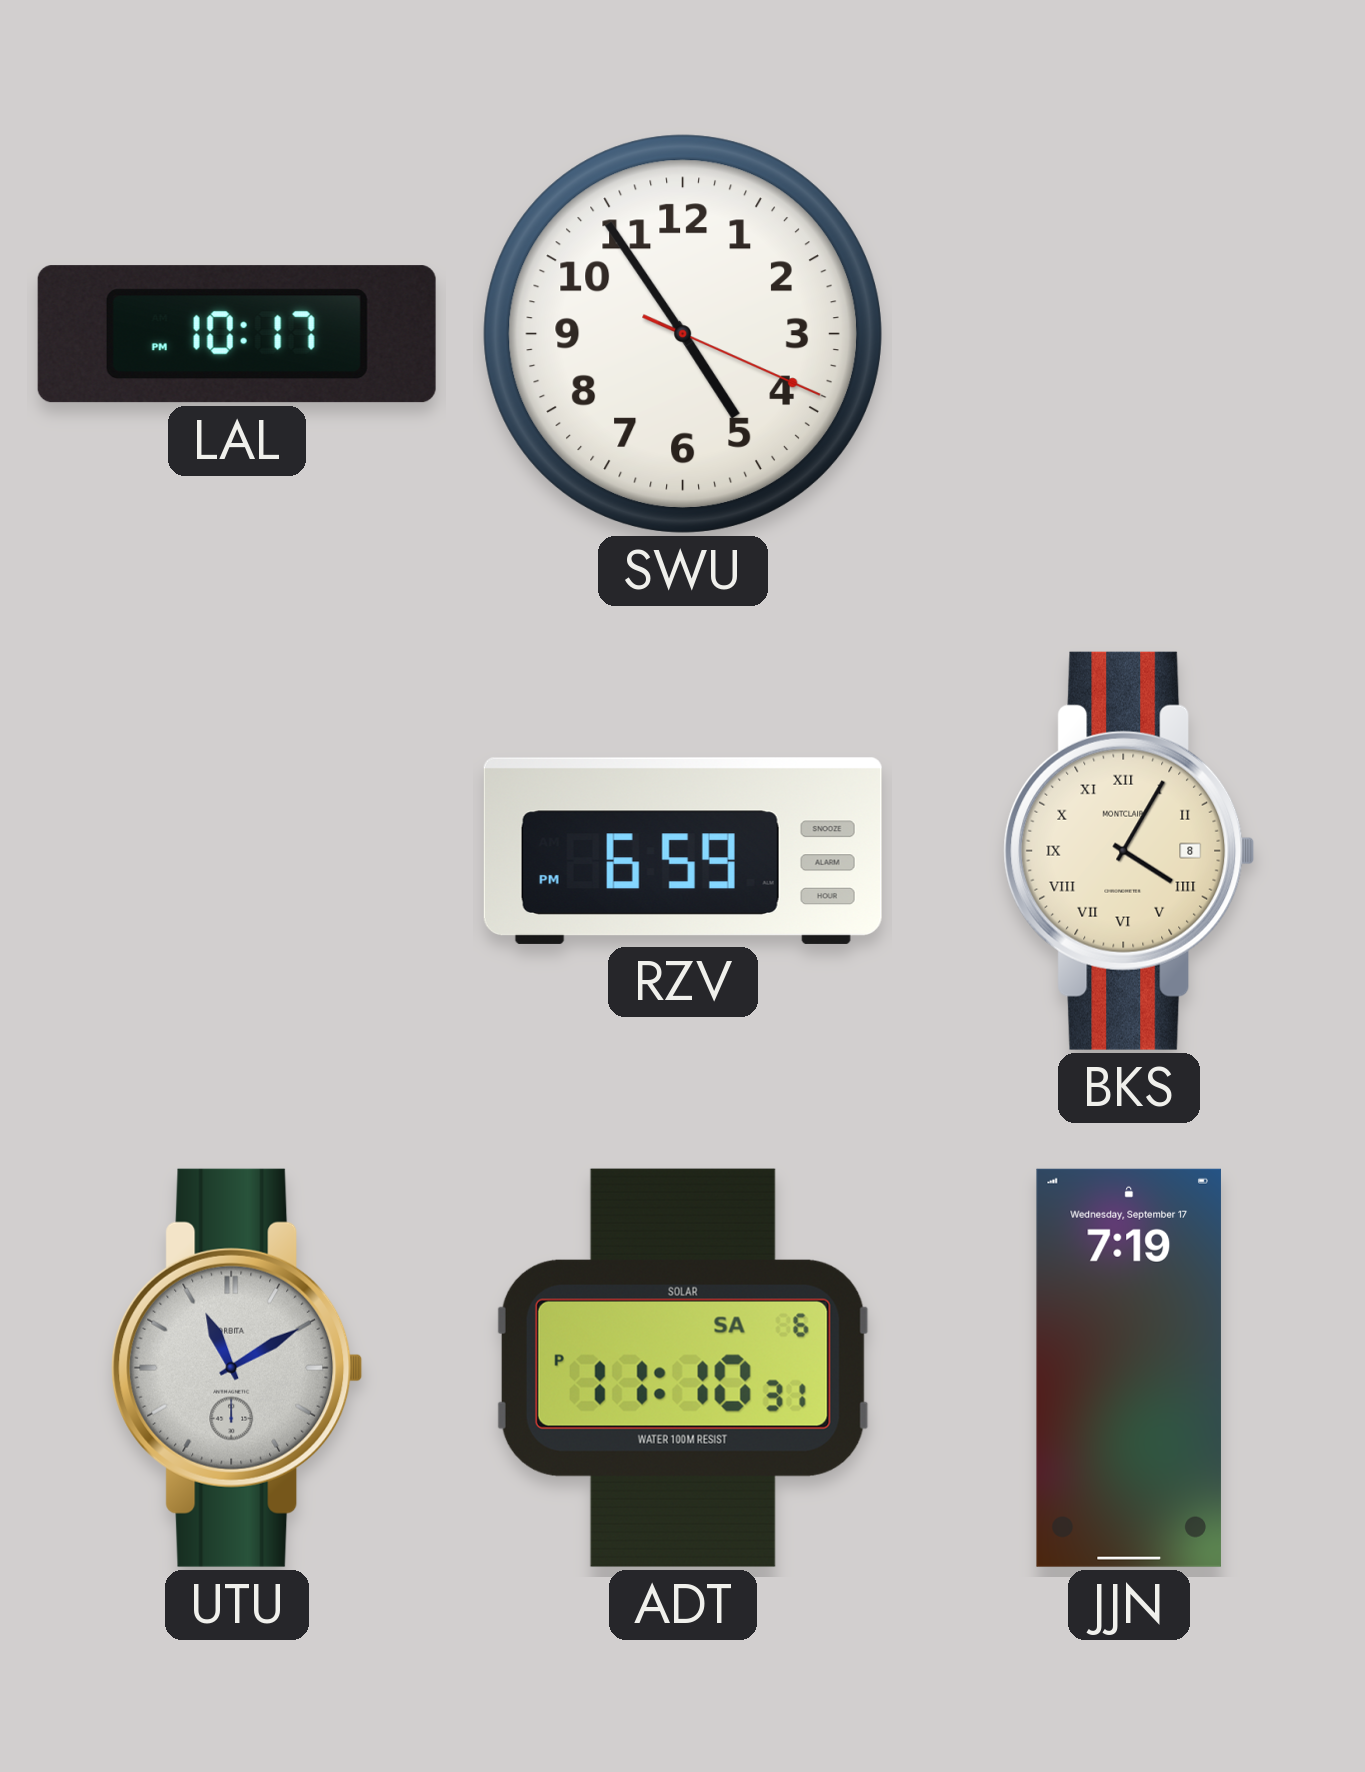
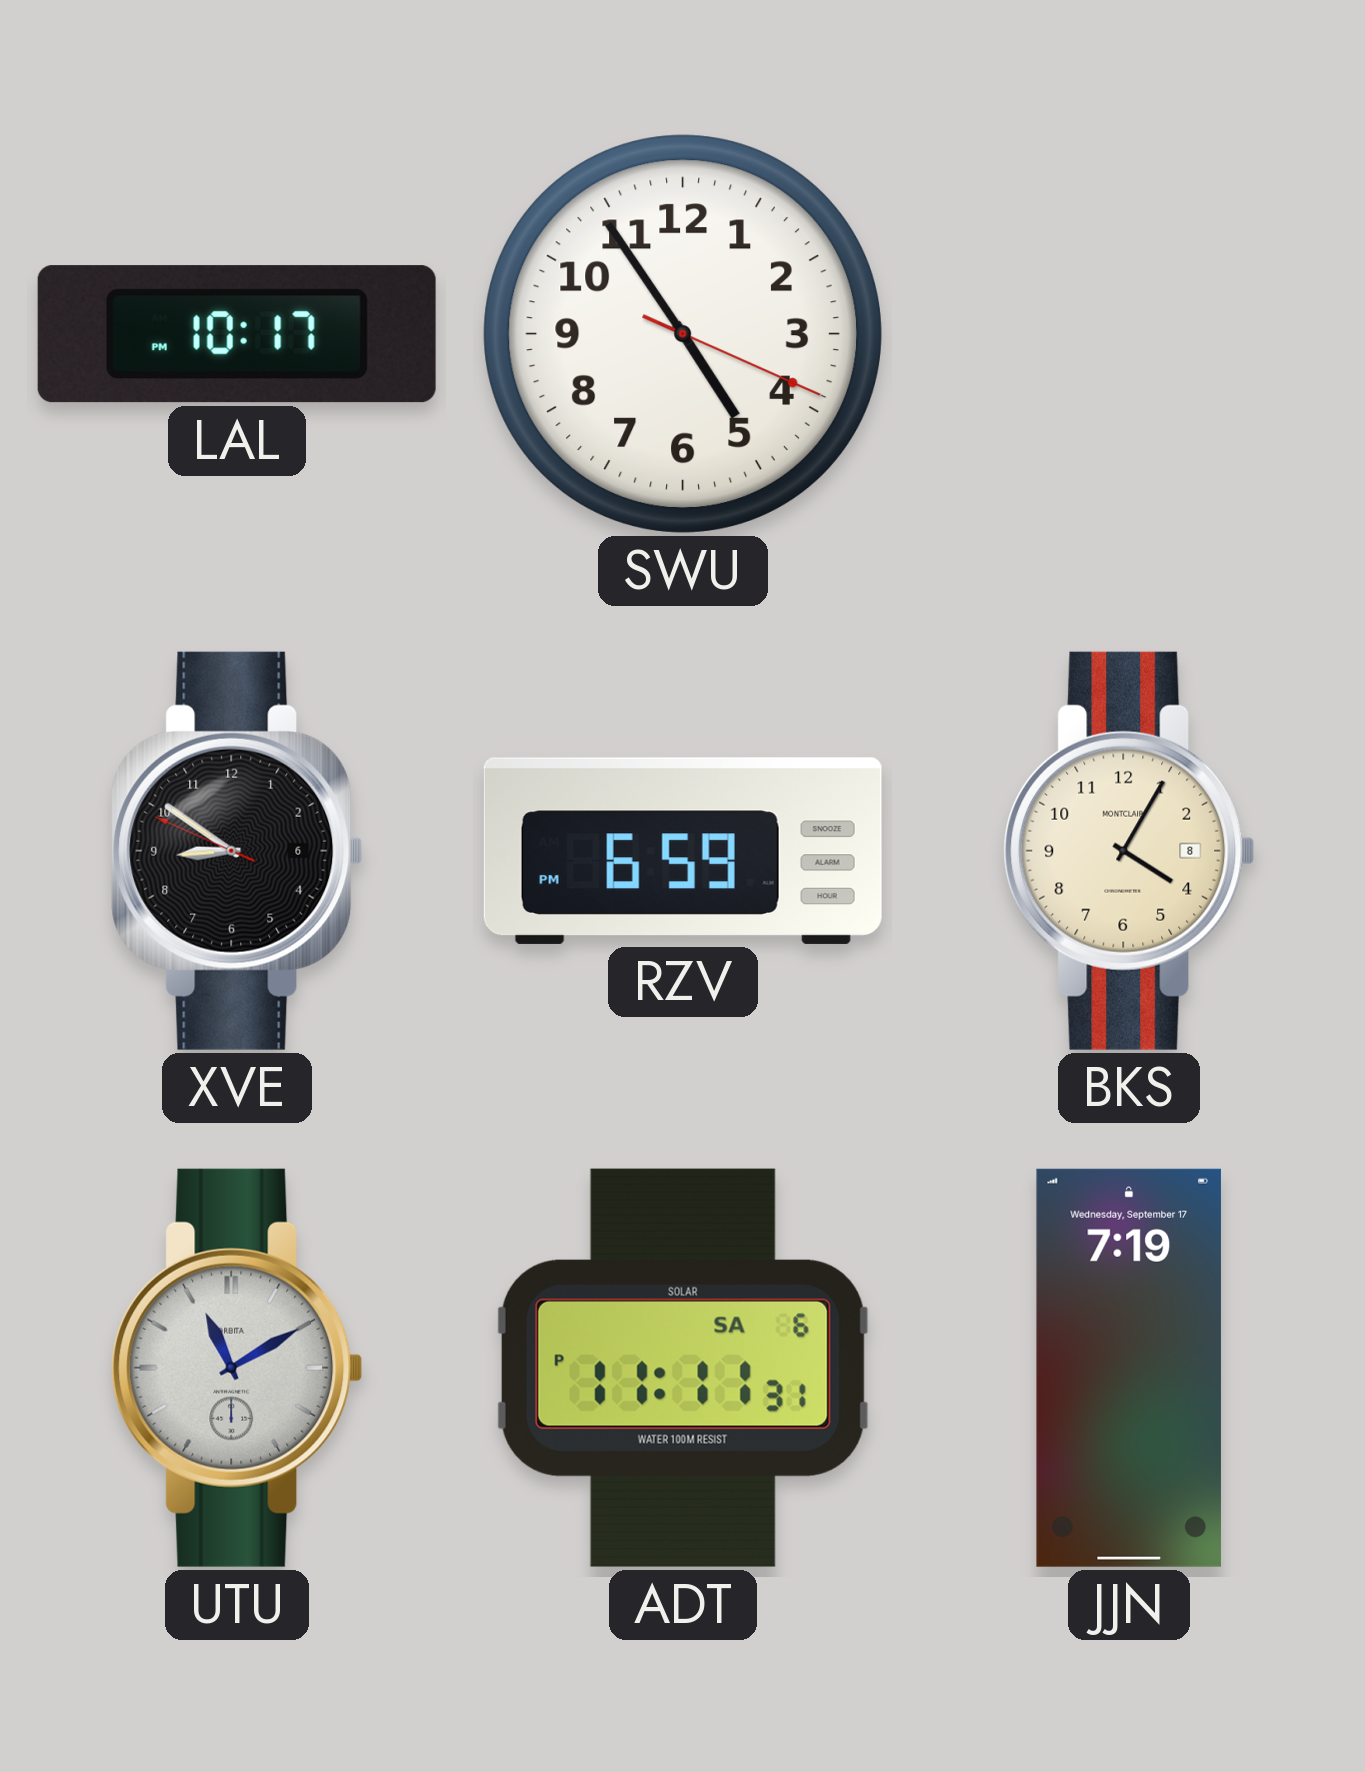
XVE: none -> 8:50 (237, 851)
BKS numerals: Roman -> Arabic (1129, 851)
ADT: 11:10 -> 11:11 (683, 1368)
